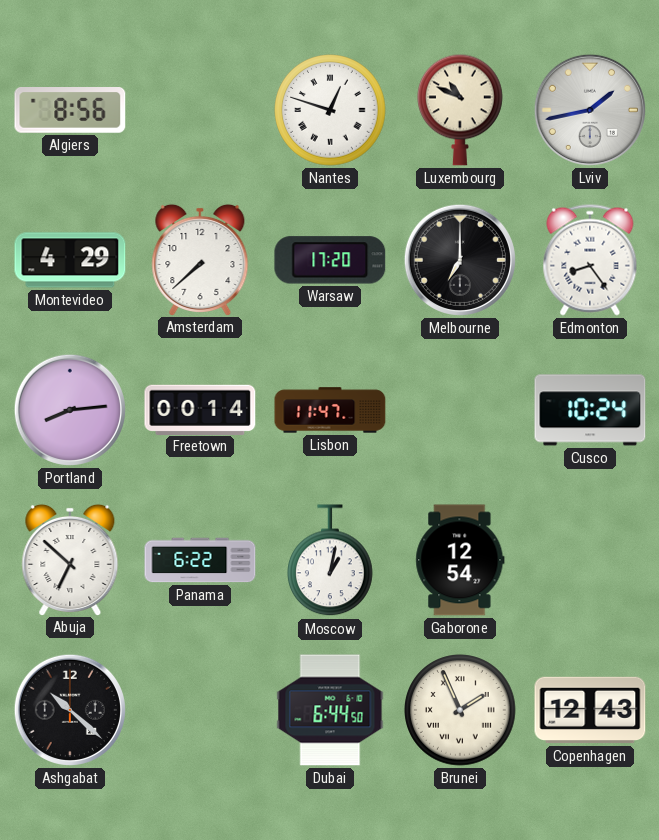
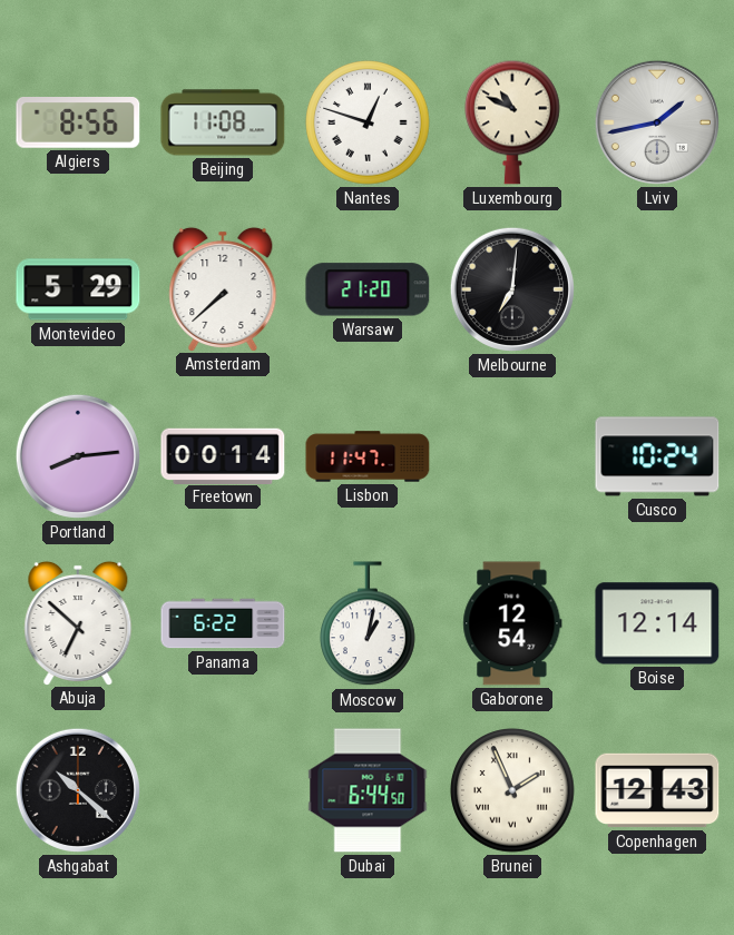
Beijing: none -> 11:08 (223, 122)
Montevideo: 4:29 -> 5:29 (78, 289)
Warsaw: 17:20 -> 21:20 (368, 289)
Melbourne: 7:00 -> 7:01 (512, 289)
Edmonton: 8:24 -> none (590, 260)
Boise: none -> 12:14 (657, 623)
